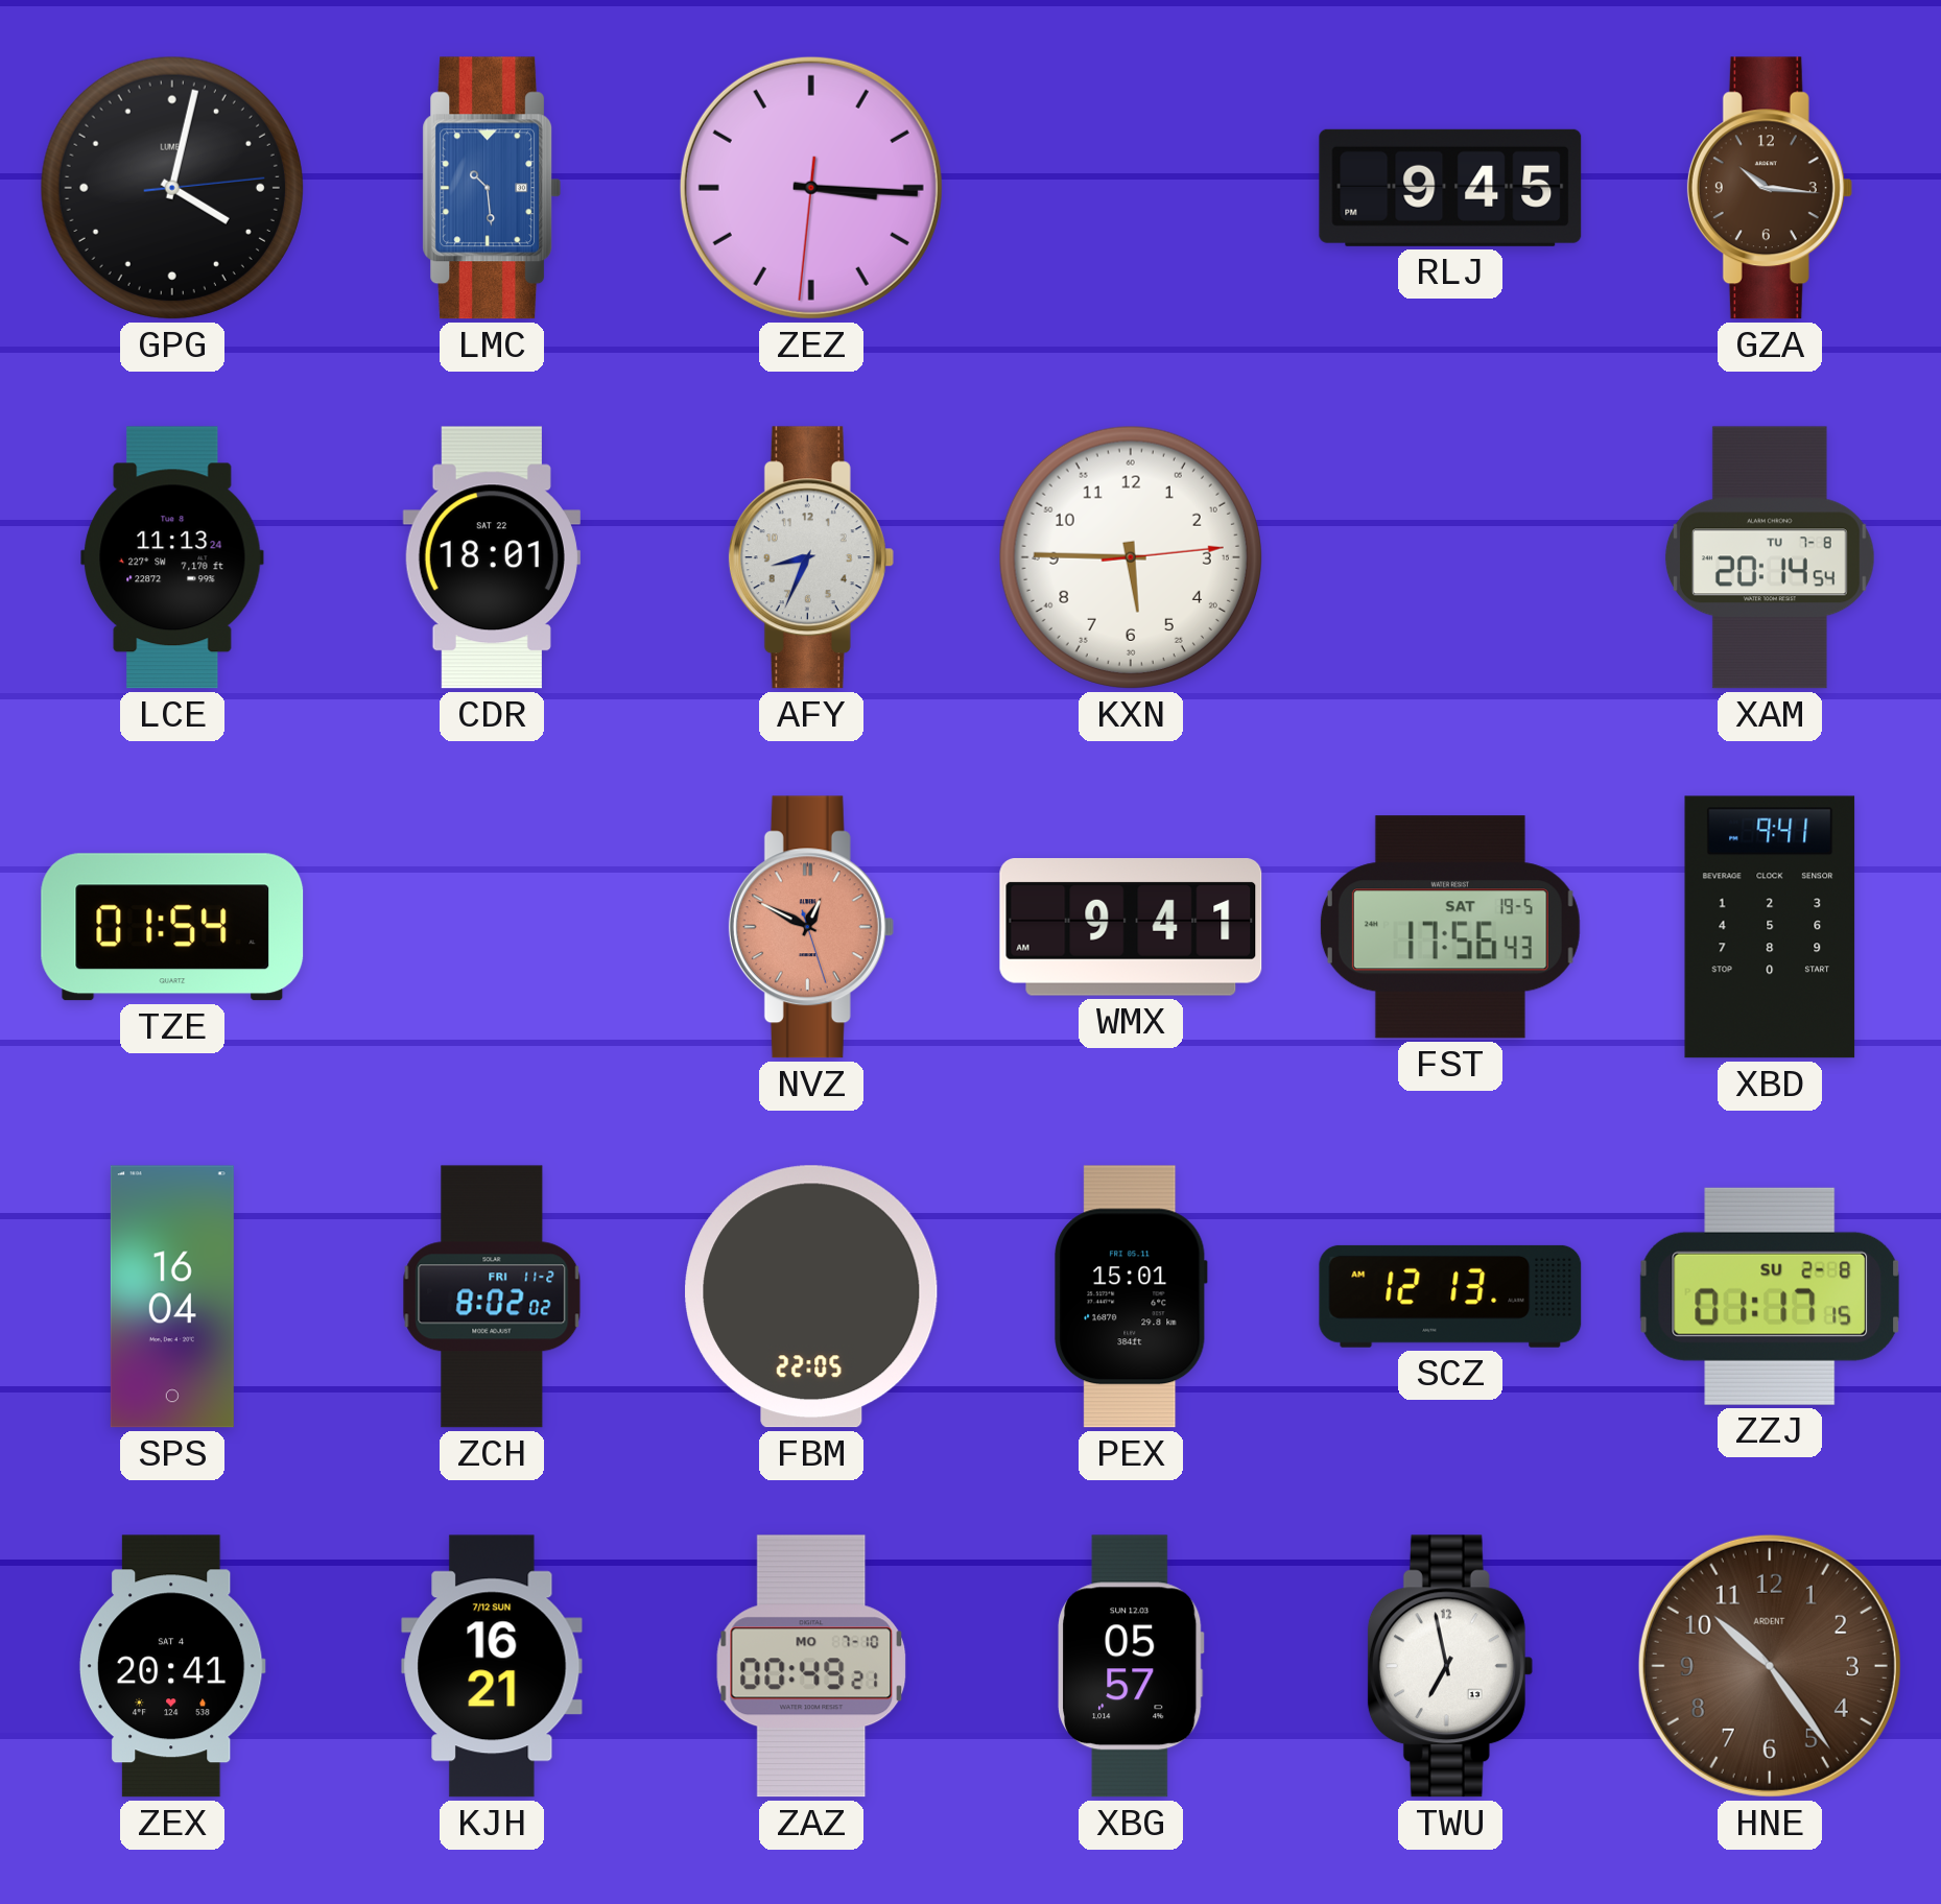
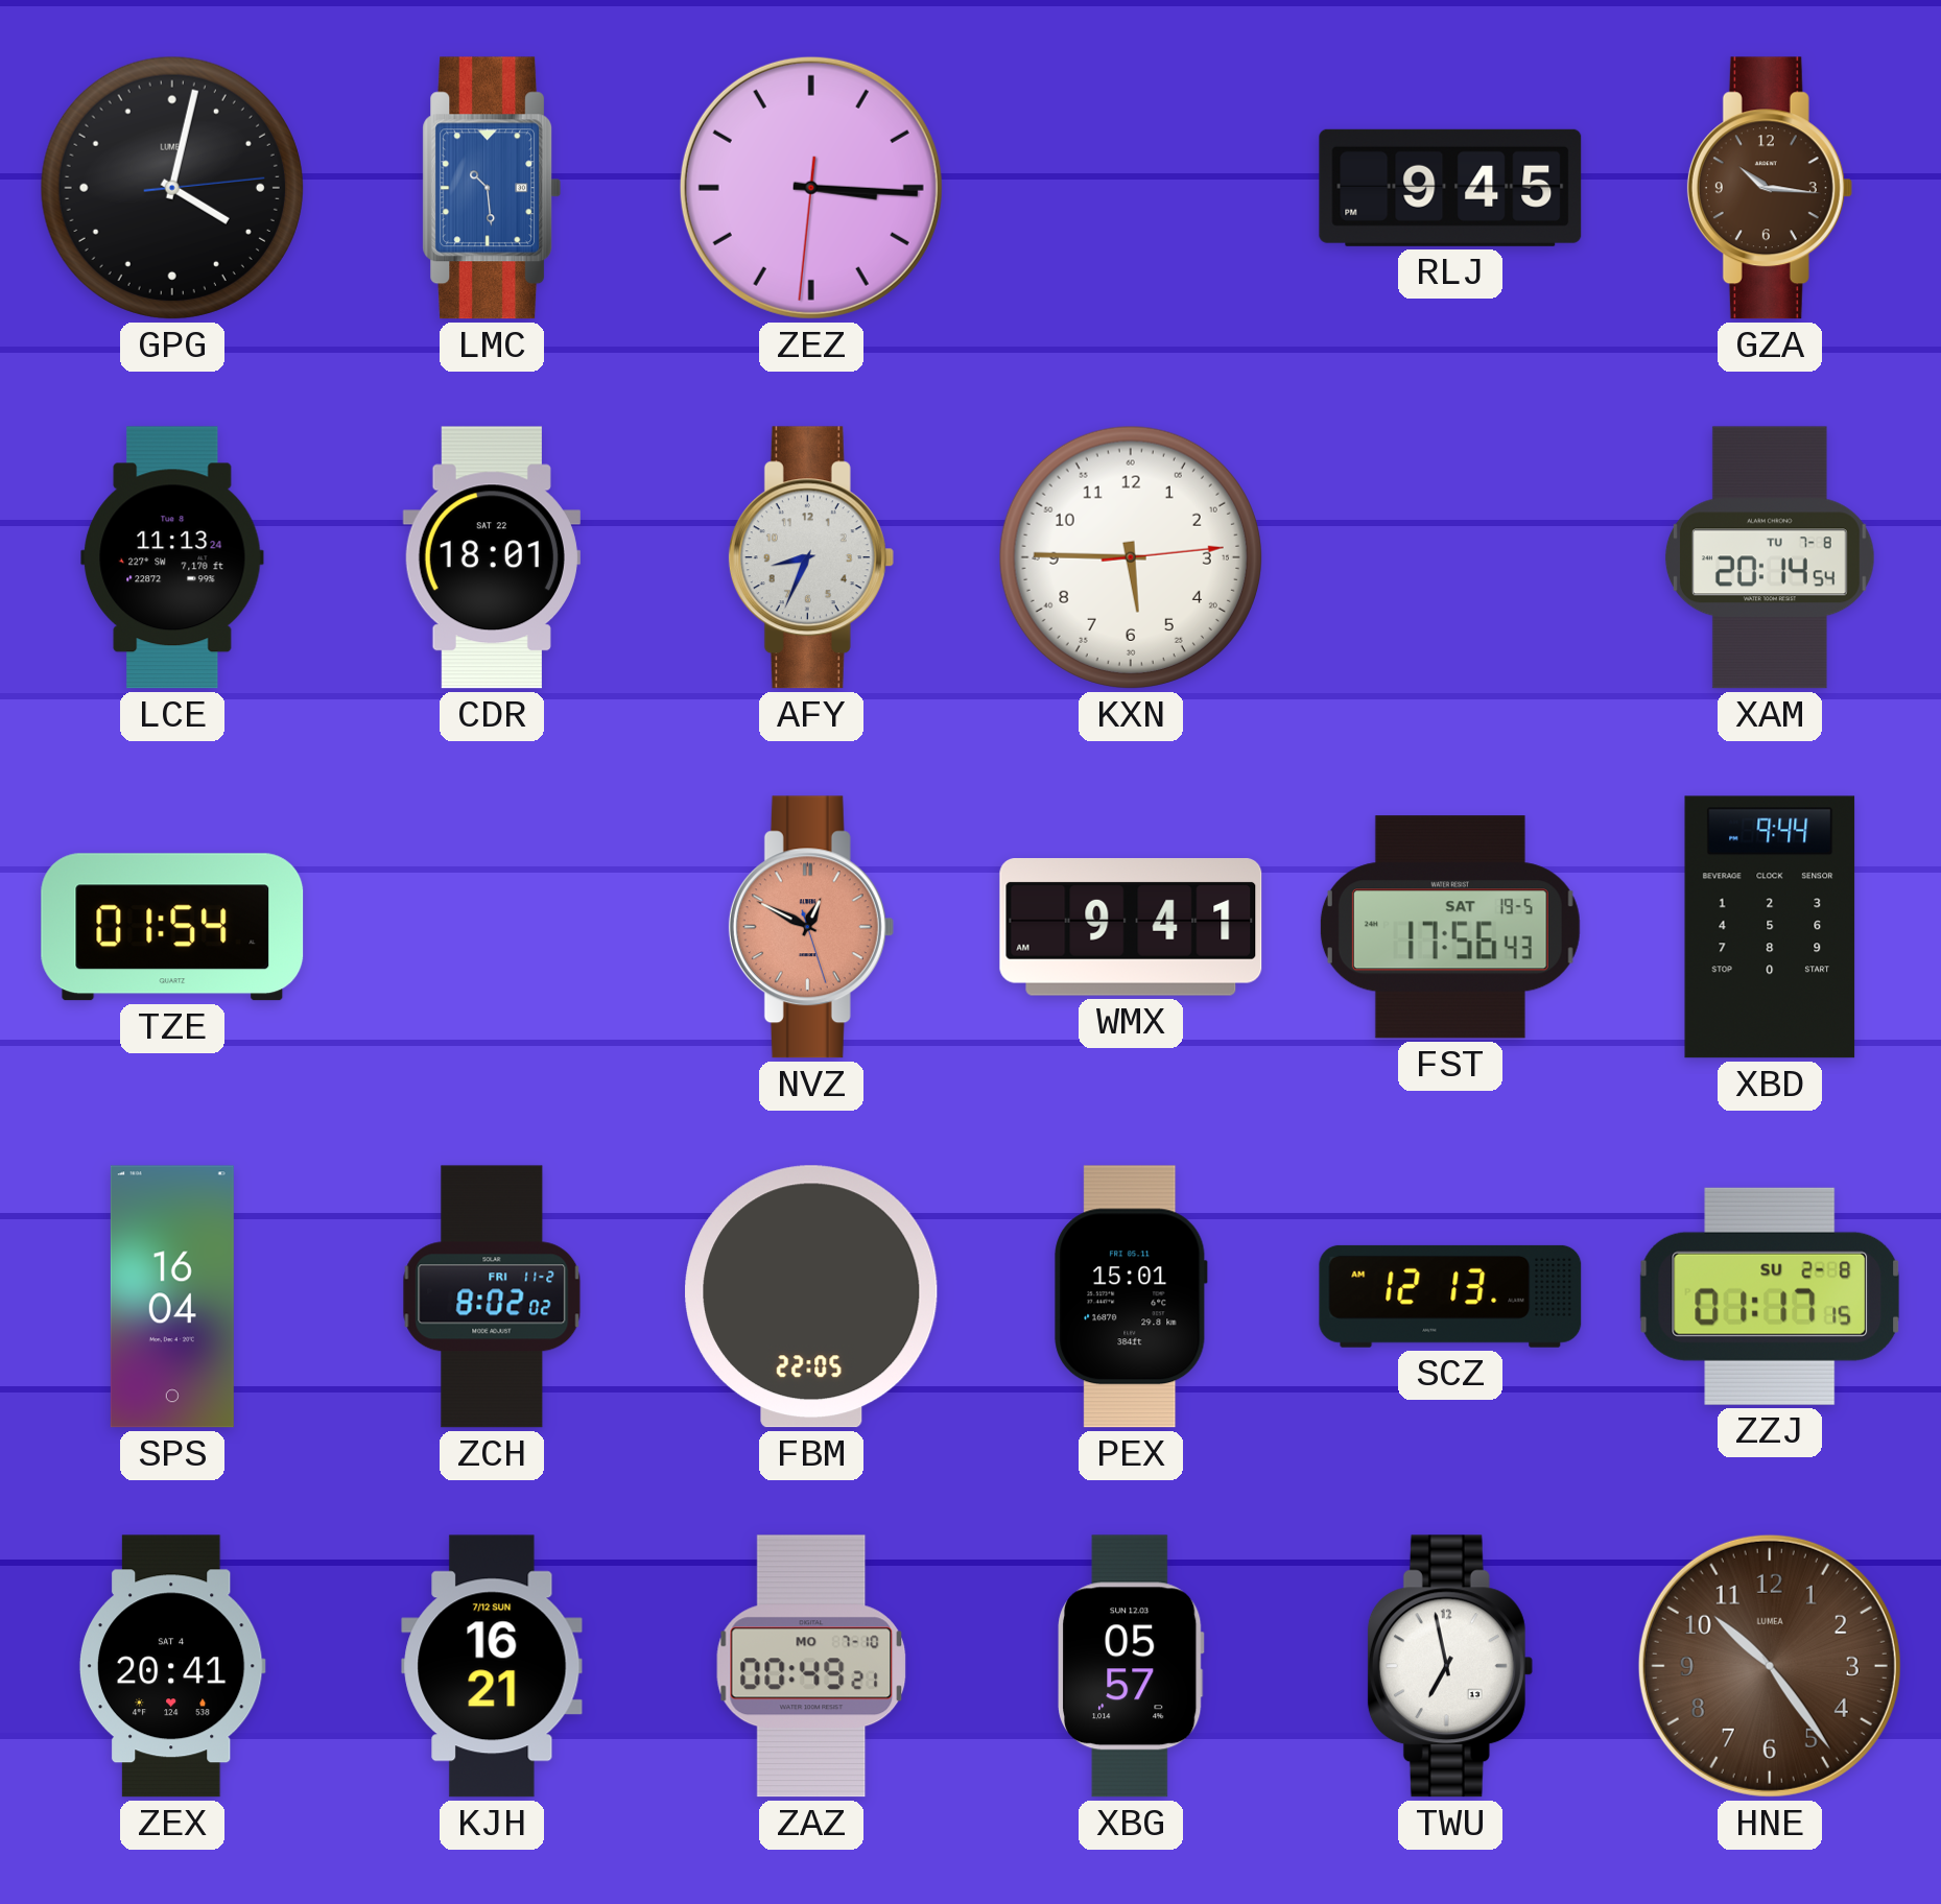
XBD: 9:41 -> 9:44 (1770, 927)
HNE brand: ARDENT -> LUMEA (1770, 1666)
